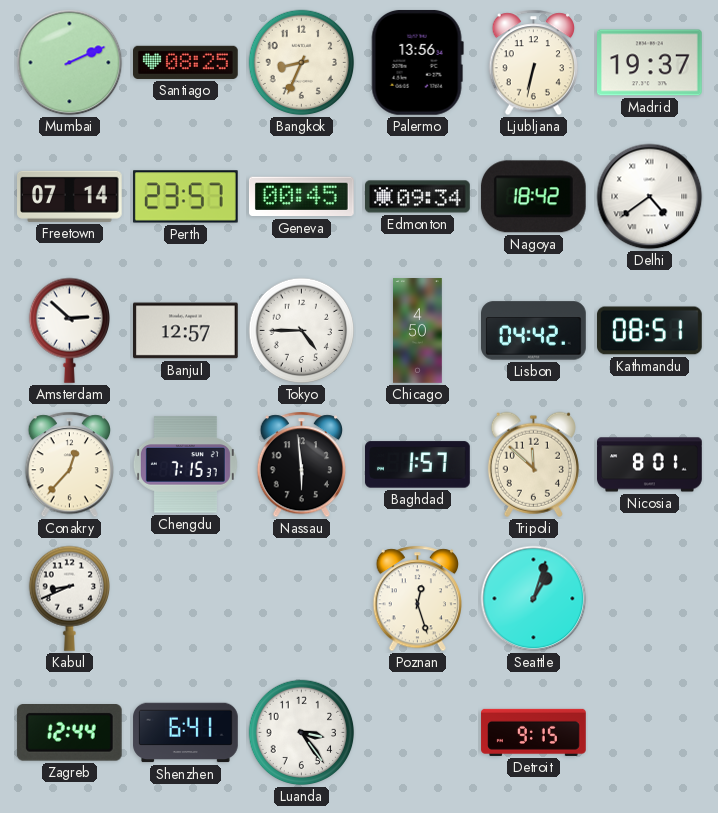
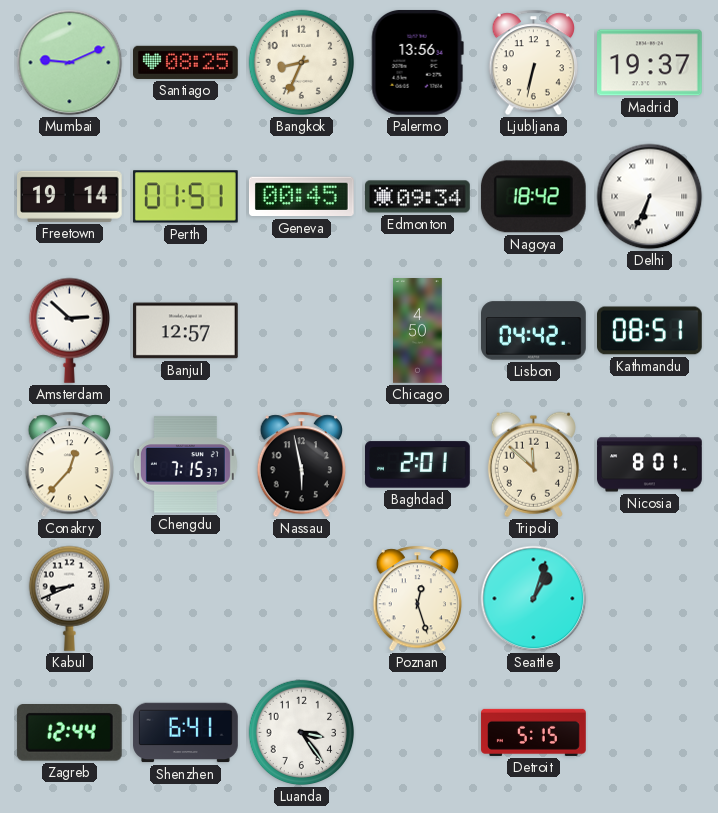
Mumbai: 2:11 -> 9:11 (70, 63)
Freetown: 07:14 -> 19:14 (70, 196)
Perth: 23:57 -> 01:51 (186, 197)
Delhi: 4:39 -> 6:34 (650, 197)
Tokyo: 4:45 -> none (302, 331)
Nassau: 5:59 -> 5:58 (302, 465)
Baghdad: 1:57 -> 2:01 (418, 465)
Detroit: 9:15 -> 5:15 (534, 732)
